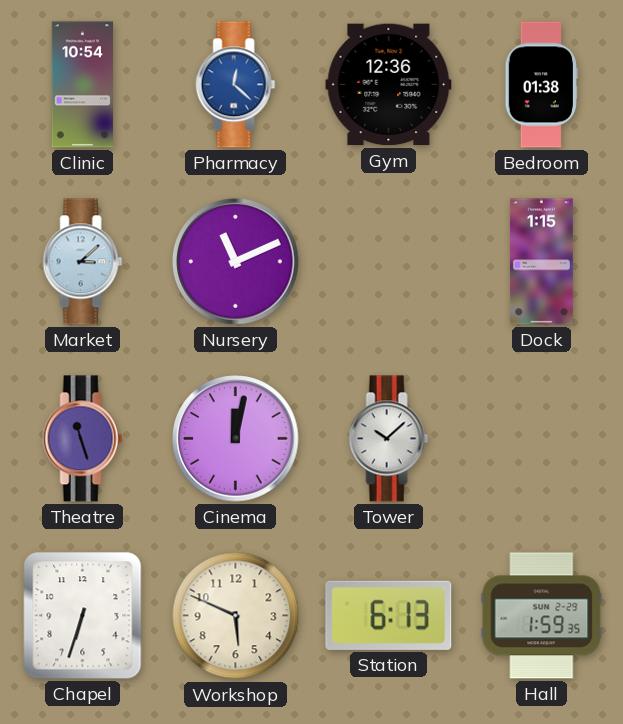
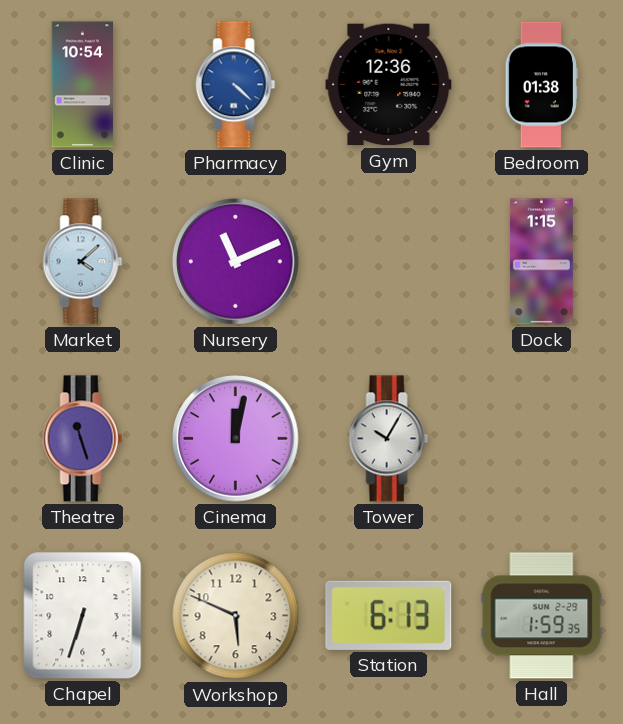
Pharmacy: 12:22 -> 4:22 (236, 85)
Market: 3:08 -> 4:08 (83, 262)
Tower: 10:08 -> 10:05 (389, 439)
